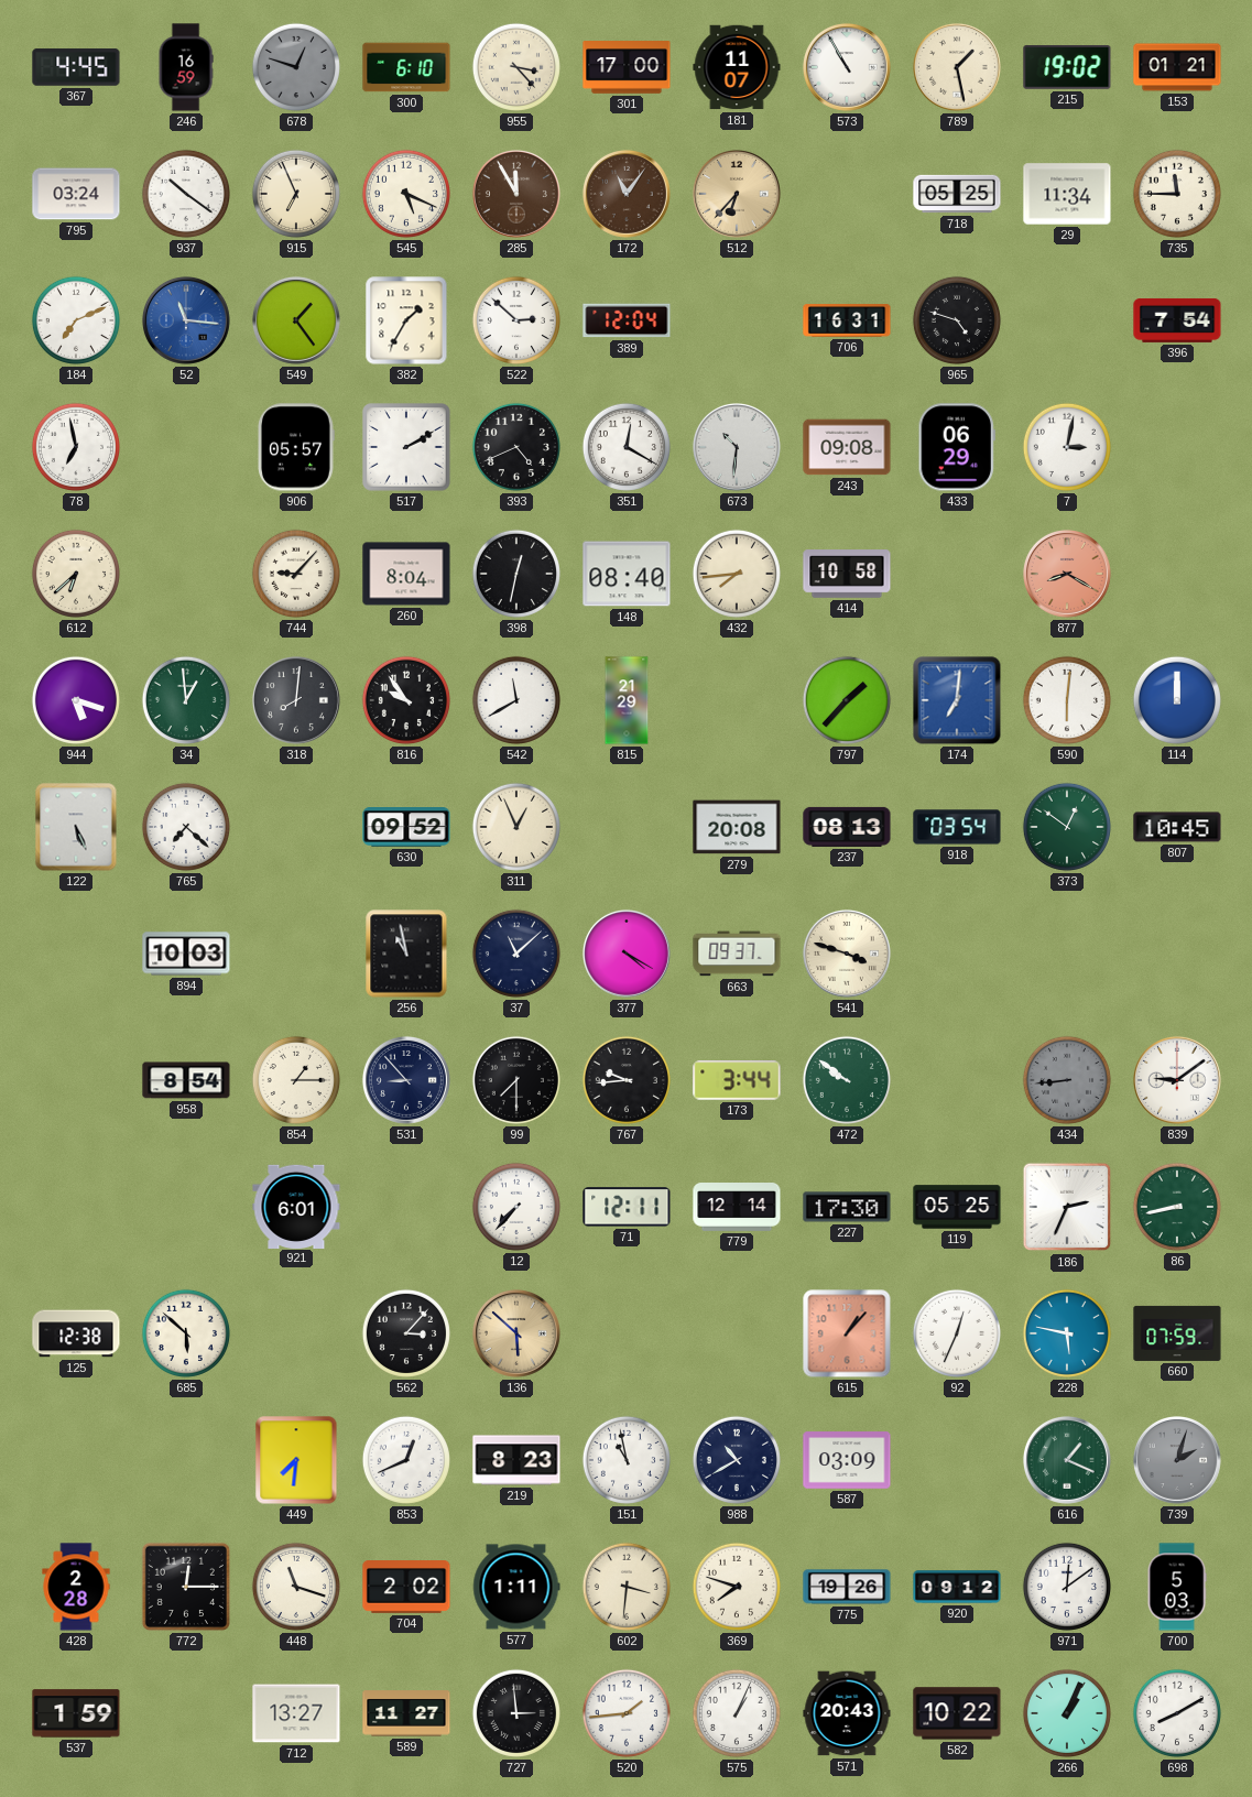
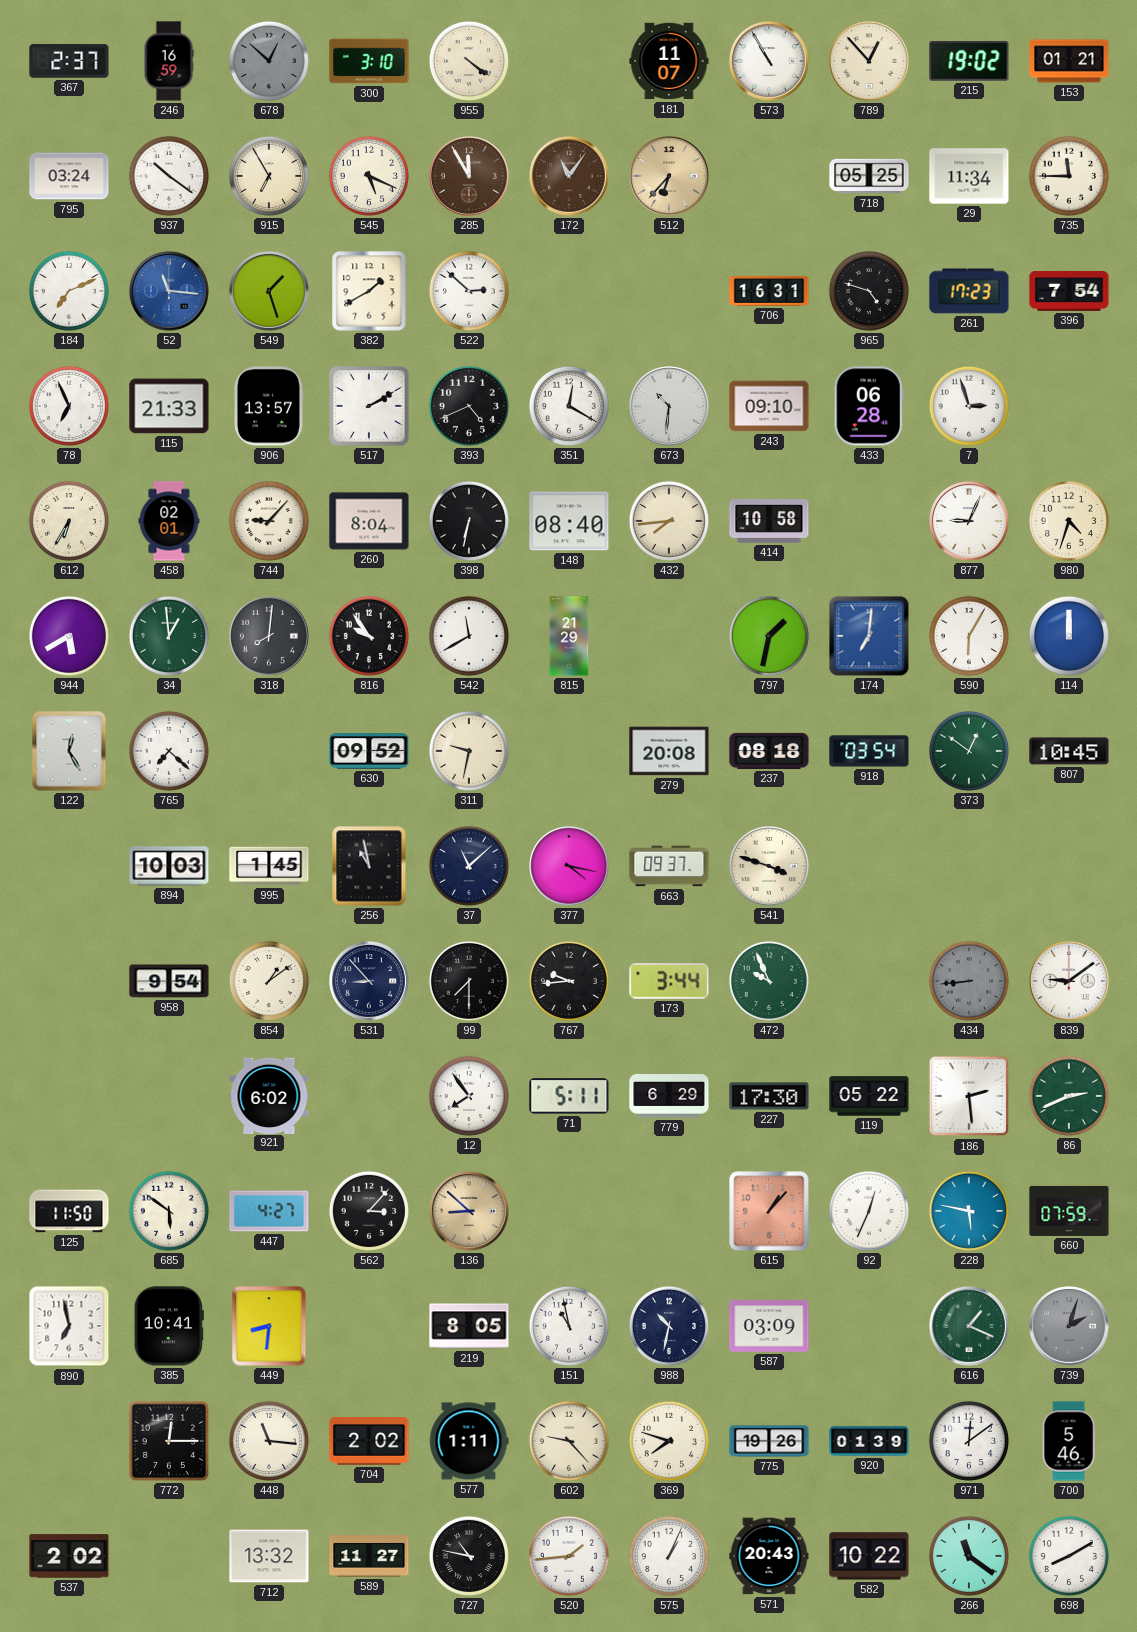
367: 4:45 -> 2:37 (69, 61)
678: 12:48 -> 12:52 (269, 61)
300: 6:10 -> 3:10 (369, 61)
955: 3:23 -> 4:21 (469, 61)
301: 17:00 -> none (627, 67)
789: 1:28 -> 12:53 (869, 61)
915: 6:56 -> 6:55 (269, 176)
549: 1:24 -> 1:27 (269, 291)
382: 1:35 -> 1:40 (369, 291)
389: 12:04 -> none (627, 320)
261: none -> 17:23 (969, 291)
78: 6:58 -> 6:56 (69, 406)
115: none -> 21:33 (169, 406)
906: 05:57 -> 13:57 (269, 406)
243: 09:08 -> 09:10 (769, 406)
433: 06:29 -> 06:28 (869, 406)
7: 3:02 -> 2:57 (969, 406)
612: 6:38 -> 6:35 (69, 521)
458: none -> 02:01 (169, 521)
398: 12:32 -> 6:32 (469, 521)
877: 8:20 -> 9:04 (969, 521)
877 dial: salmon -> white (969, 521)
980: none -> 4:33 (1069, 521)
944: 5:18 -> 5:40 (69, 636)
797: 1:37 -> 1:32 (769, 636)
590: 6:01 -> 6:05 (969, 636)
122: 5:26 -> 12:25 (69, 751)
311: 12:56 -> 9:32 (469, 751)
237: 08:13 -> 08:18 (769, 751)
995: none -> 1:45 (269, 866)
377: 4:20 -> 4:17 (569, 866)
958: 8:54 -> 9:54 (169, 981)
854: 1:15 -> 1:09 (269, 981)
472: 9:51 -> 9:56 (769, 981)
921: 6:01 -> 6:02 (269, 1095)
12: 7:37 -> 7:54 (469, 1096)
71: 12:11 -> 5:11 (569, 1096)
779: 12:14 -> 6:29 (669, 1097)
119: 05:25 -> 05:22 (869, 1096)
186: 2:34 -> 2:29 (969, 1096)
86: 8:43 -> 2:41 (1069, 1096)
125: 12:38 -> 11:50 (69, 1211)
685: 5:52 -> 5:51 (169, 1211)
447: none -> 4:27 (269, 1211)
136: 5:52 -> 8:52 (469, 1211)
890: none -> 6:58 (69, 1326)
385: none -> 10:41 (169, 1326)
449: 7:31 -> 8:31 (269, 1326)
853: 12:41 -> none (406, 1460)
219: 8:23 -> 8:05 (469, 1326)
988: 10:40 -> 10:32 (669, 1326)
428: 2:28 -> none (76, 1587)
448: 11:18 -> 11:16 (269, 1441)
602: 3:31 -> 9:23 (569, 1441)
920: 09:12 -> 01:39 (869, 1441)
700: 5:03 -> 5:46 (1069, 1441)
537: 1:59 -> 2:02 (69, 1556)
712: 13:27 -> 13:32 (269, 1556)
727: 2:59 -> 10:47 (469, 1556)
266: 1:04 -> 11:21 (969, 1556)
